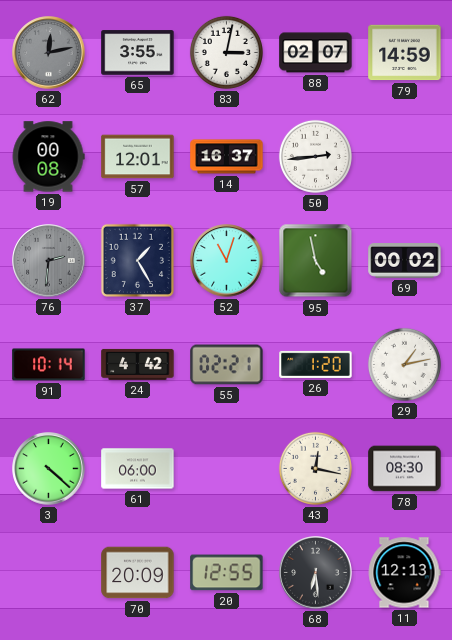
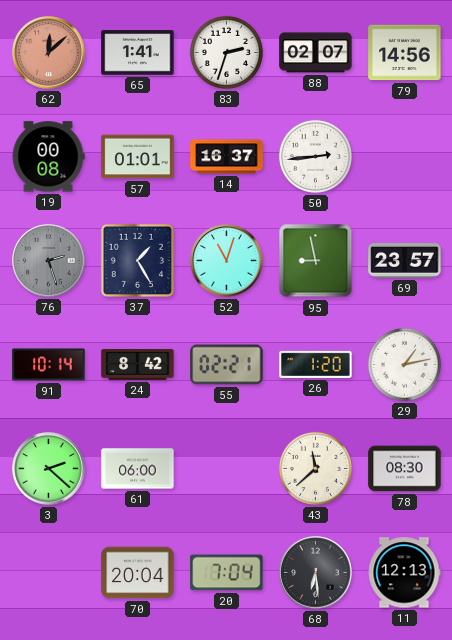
62: 12:13 -> 12:08 (49, 53)
62 dial: grey -> salmon (49, 53)
65: 3:55 -> 1:41 (138, 53)
83: 3:02 -> 2:33 (226, 52)
79: 14:59 -> 14:56 (405, 53)
57: 12:01 -> 01:01 (138, 157)
76: 2:31 -> 2:27 (49, 261)
95: 4:58 -> 8:58 (316, 261)
69: 00:02 -> 23:57 (405, 261)
24: 4:42 -> 8:42 (138, 364)
3: 4:22 -> 2:22 (49, 469)
43: 12:17 -> 11:38 (315, 468)
70: 20:09 -> 20:04 (138, 573)
20: 12:55 -> 7:04 (227, 573)
